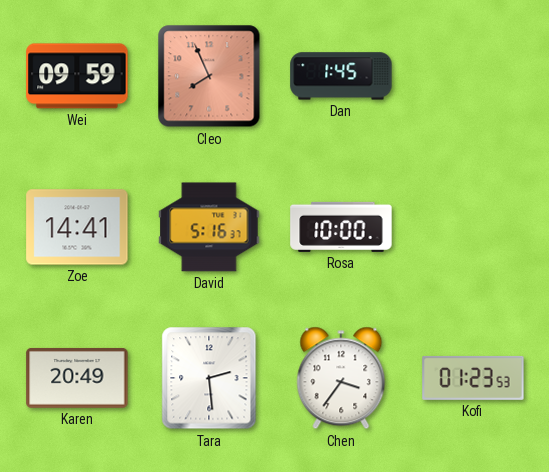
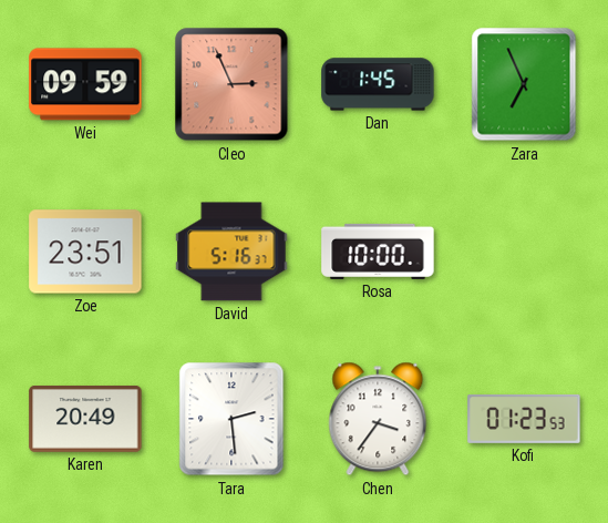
Cleo: 7:56 -> 2:56 (231, 84)
Zara: none -> 6:56 (524, 84)
Zoe: 14:41 -> 23:51 (85, 252)
